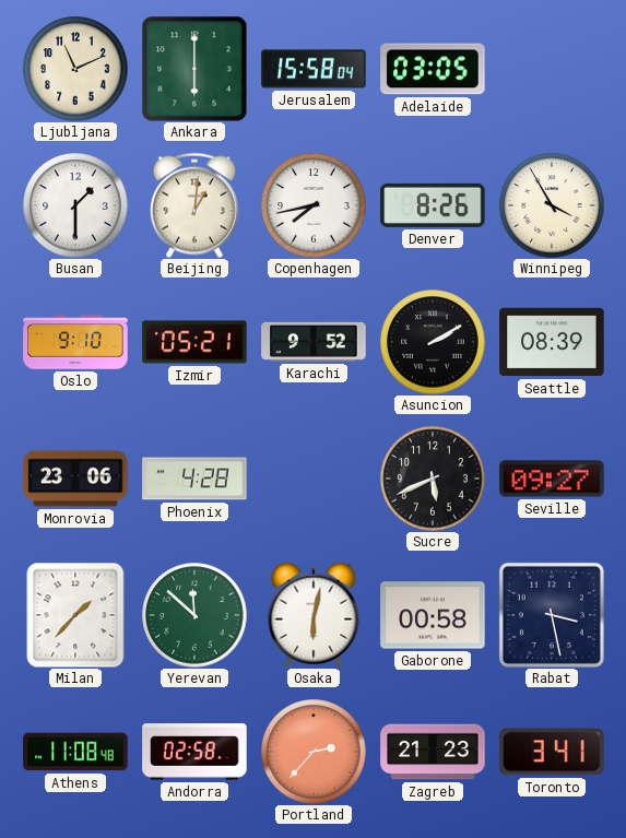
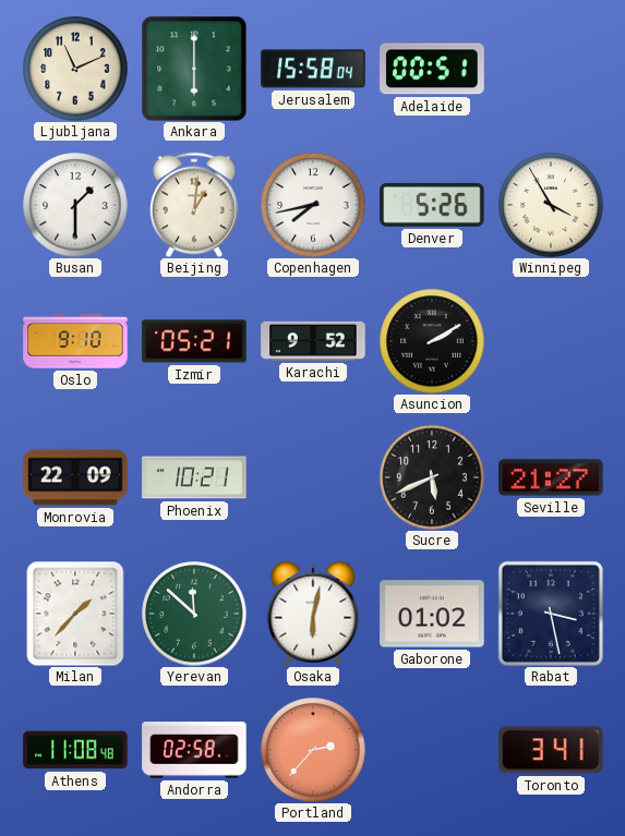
Adelaide: 03:05 -> 00:51 (432, 69)
Denver: 8:26 -> 5:26 (432, 205)
Seattle: 08:39 -> none (552, 342)
Monrovia: 23:06 -> 22:09 (75, 477)
Phoenix: 4:28 -> 10:21 (194, 477)
Seville: 09:27 -> 21:27 (551, 477)
Gaborone: 00:58 -> 01:02 (432, 614)
Zagreb: 21:23 -> none (433, 752)
